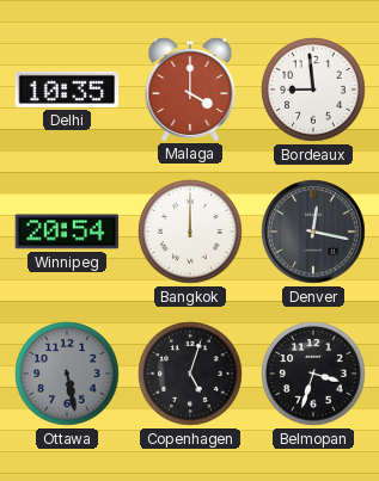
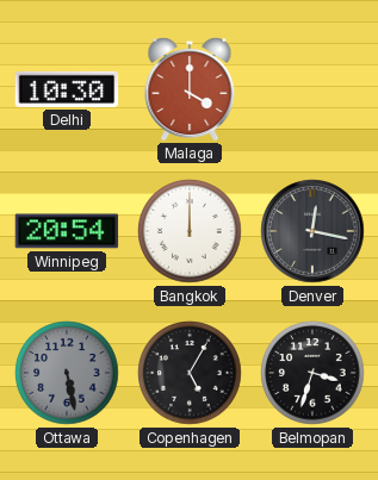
Delhi: 10:35 -> 10:30 (67, 89)
Bordeaux: 8:59 -> none (313, 90)
Copenhagen: 5:03 -> 5:05 (190, 373)
